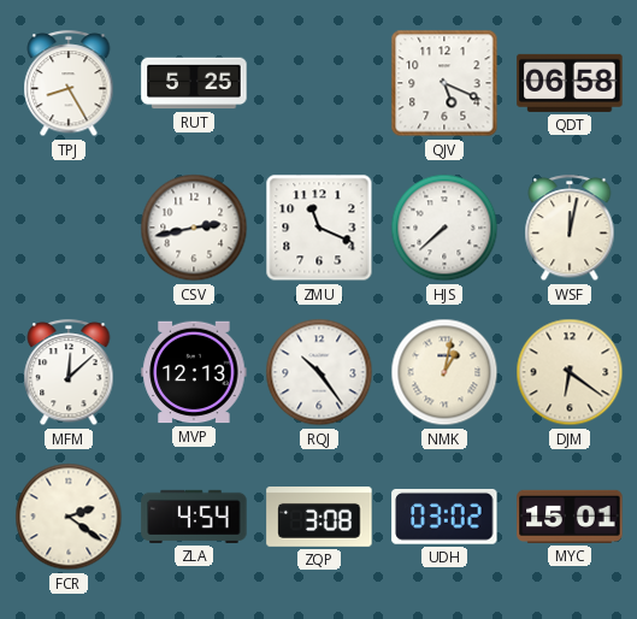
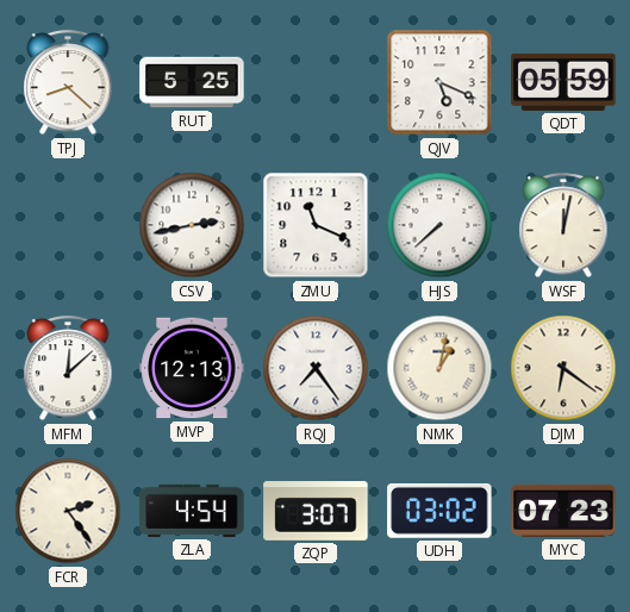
TPJ: 8:25 -> 8:22 (68, 83)
QDT: 06:58 -> 05:59 (563, 82)
RQJ: 10:24 -> 7:24 (316, 368)
FCR: 2:21 -> 2:24 (68, 511)
ZQP: 3:08 -> 3:07 (316, 512)
MYC: 15:01 -> 07:23 (563, 511)
